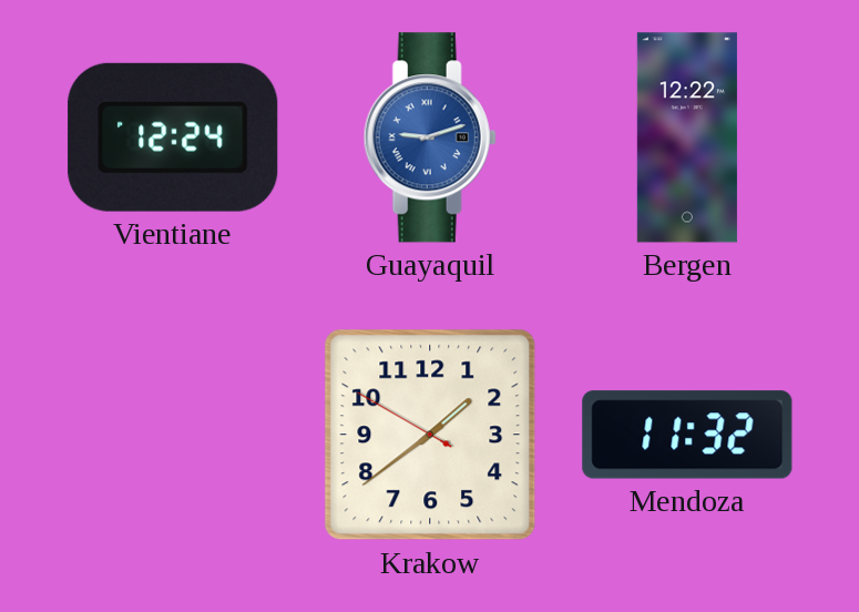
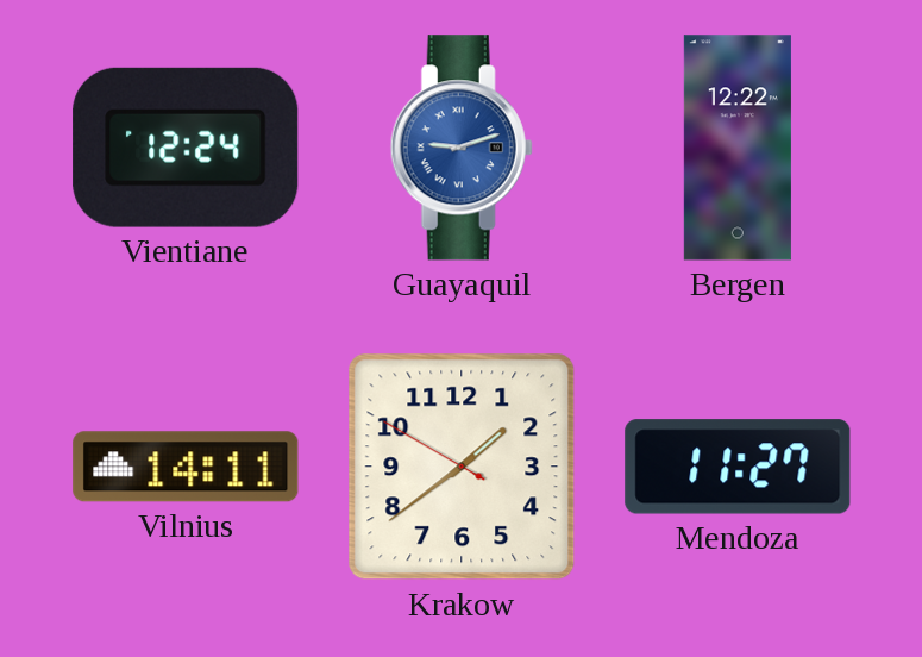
Vilnius: none -> 14:11 (186, 467)
Mendoza: 11:32 -> 11:27 (738, 467)
